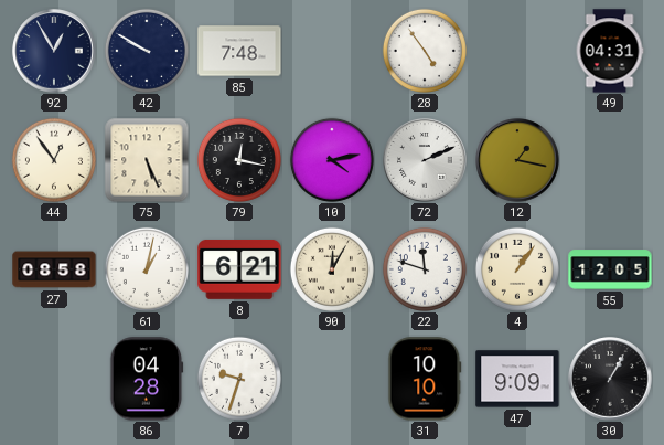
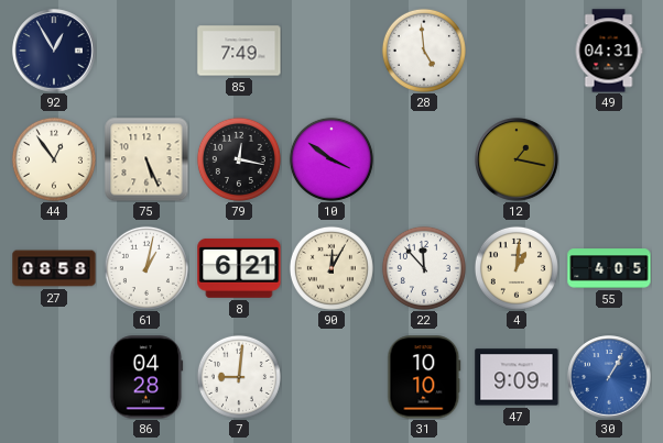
42: 9:50 -> none (147, 51)
85: 7:48 -> 7:49 (239, 51)
28: 4:54 -> 4:59 (424, 51)
10: 4:13 -> 3:51 (331, 159)
72: 2:11 -> none (425, 160)
22: 11:48 -> 11:53 (424, 268)
4: 1:06 -> 1:01 (517, 268)
55: 12:05 -> 4:05 (609, 268)
7: 9:33 -> 9:01 (239, 377)
30 dial: black -> blue (609, 377)
